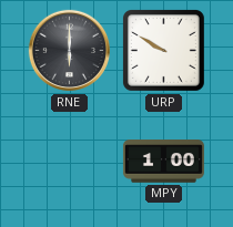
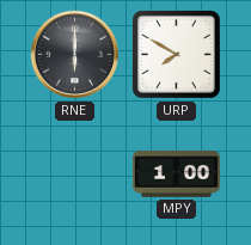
URP: 9:50 -> 7:50 (176, 54)
